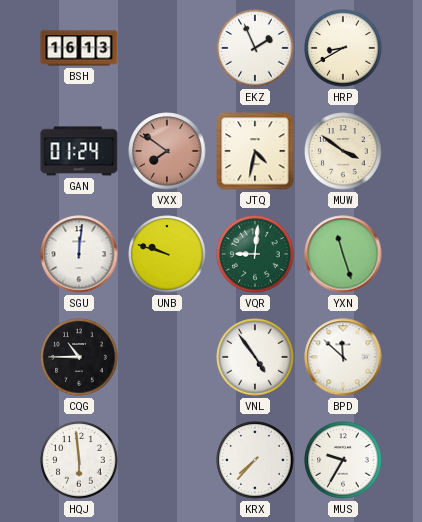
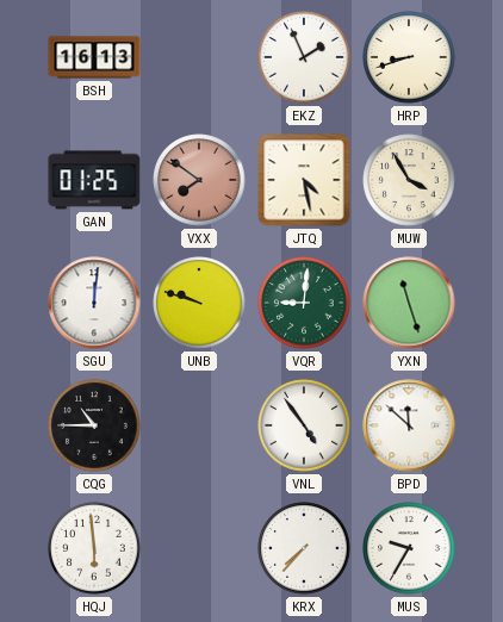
HRP: 8:40 -> 8:42 (409, 57)
GAN: 01:24 -> 01:25 (94, 180)
JTQ: 4:32 -> 4:28 (304, 180)
MUW: 3:51 -> 3:55 (409, 180)
